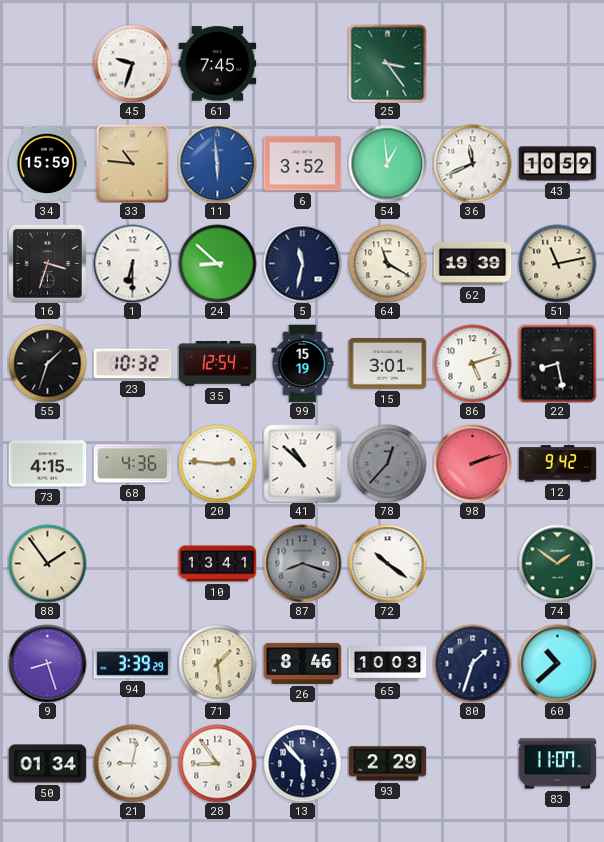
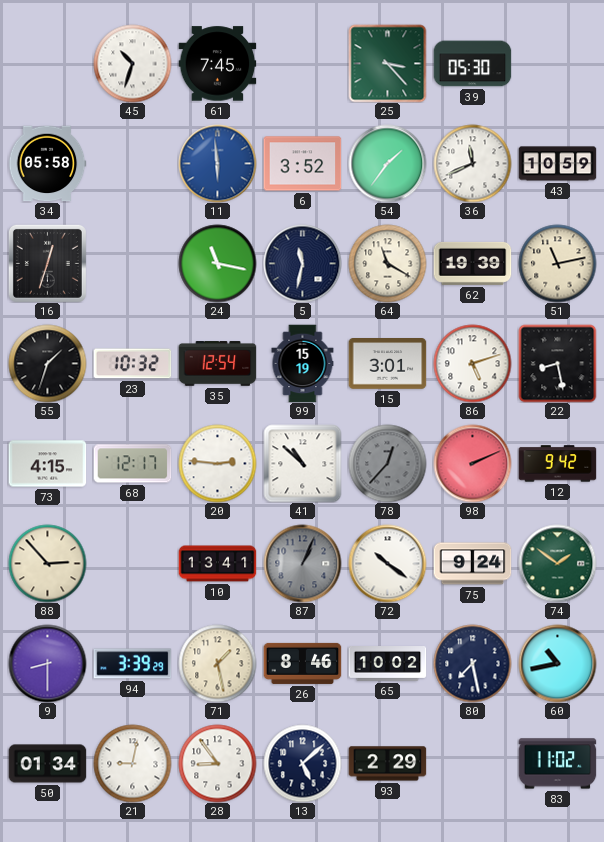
45: 9:33 -> 10:33 (132, 63)
25: 3:24 -> 3:23 (387, 63)
39: none -> 05:30 (472, 64)
34: 15:59 -> 05:58 (47, 164)
33: 10:46 -> none (133, 163)
54: 12:59 -> 1:36 (387, 163)
16: 3:33 -> 12:33 (47, 263)
1: 6:30 -> none (132, 263)
24: 8:52 -> 11:17 (217, 263)
68: 4:36 -> 12:17 (132, 464)
98: 2:12 -> 2:11 (472, 463)
88: 1:54 -> 2:53 (47, 563)
87: 8:18 -> 1:04 (302, 563)
75: none -> 9:24 (472, 564)
9: 8:27 -> 8:30 (47, 663)
71: 1:29 -> 1:28 (217, 663)
65: 10:03 -> 10:02 (387, 664)
80: 1:33 -> 7:28 (472, 663)
60: 10:38 -> 10:43 (557, 663)
13: 5:53 -> 5:08 (302, 763)
83: 11:07 -> 11:02 (557, 764)
